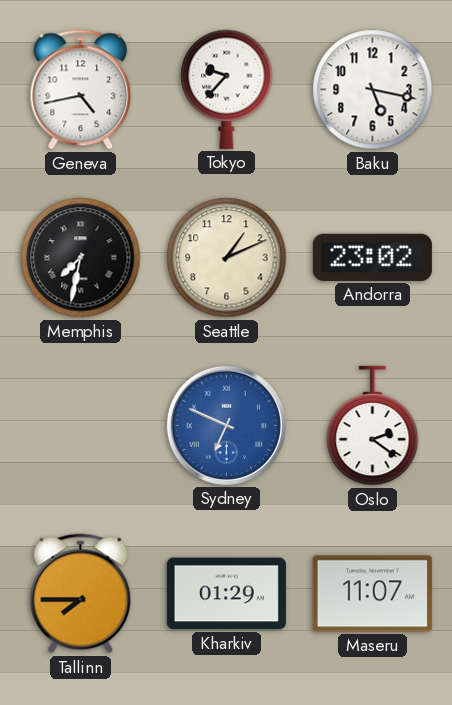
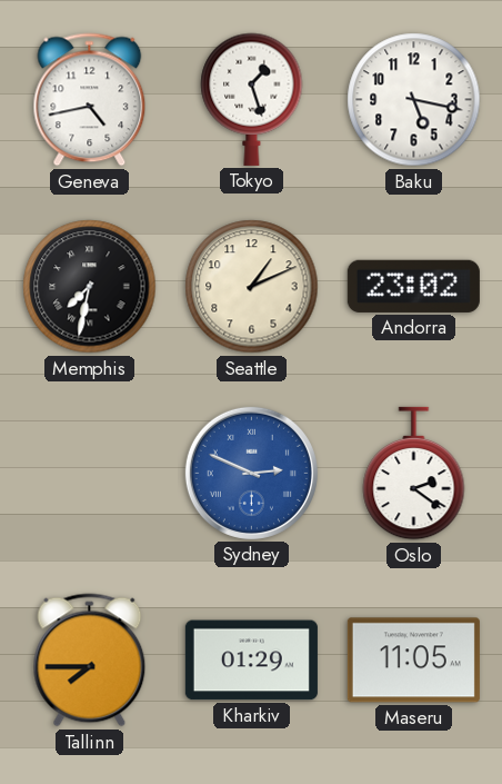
Tokyo: 9:37 -> 1:27 (252, 99)
Sydney: 6:49 -> 2:49 (251, 473)
Maseru: 11:07 -> 11:05 (413, 661)
